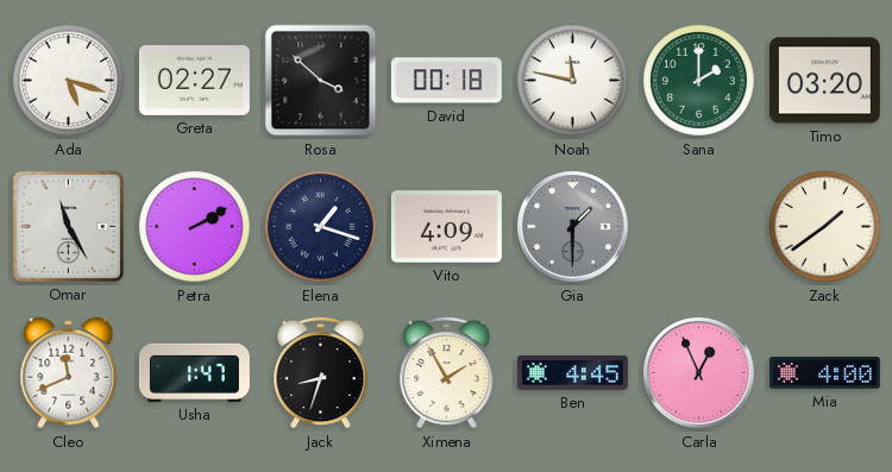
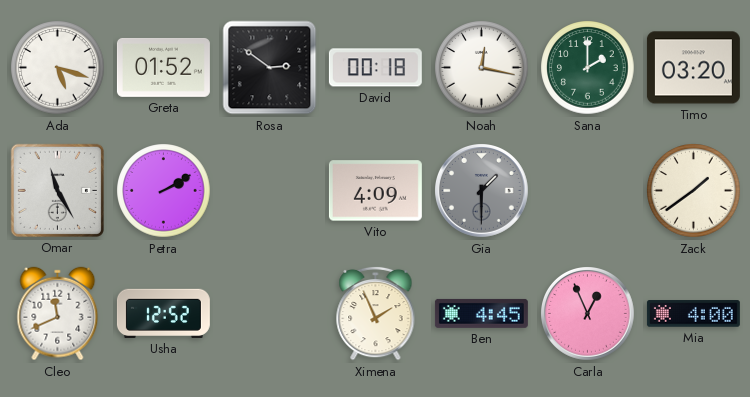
Greta: 02:27 -> 01:52 (163, 67)
Rosa: 3:52 -> 2:51 (270, 68)
Noah: 11:47 -> 12:17 (482, 68)
Elena: 1:18 -> none (321, 227)
Usha: 1:47 -> 12:52 (163, 313)
Jack: 8:33 -> none (321, 372)
Ximena: 1:55 -> 1:56 (376, 313)
